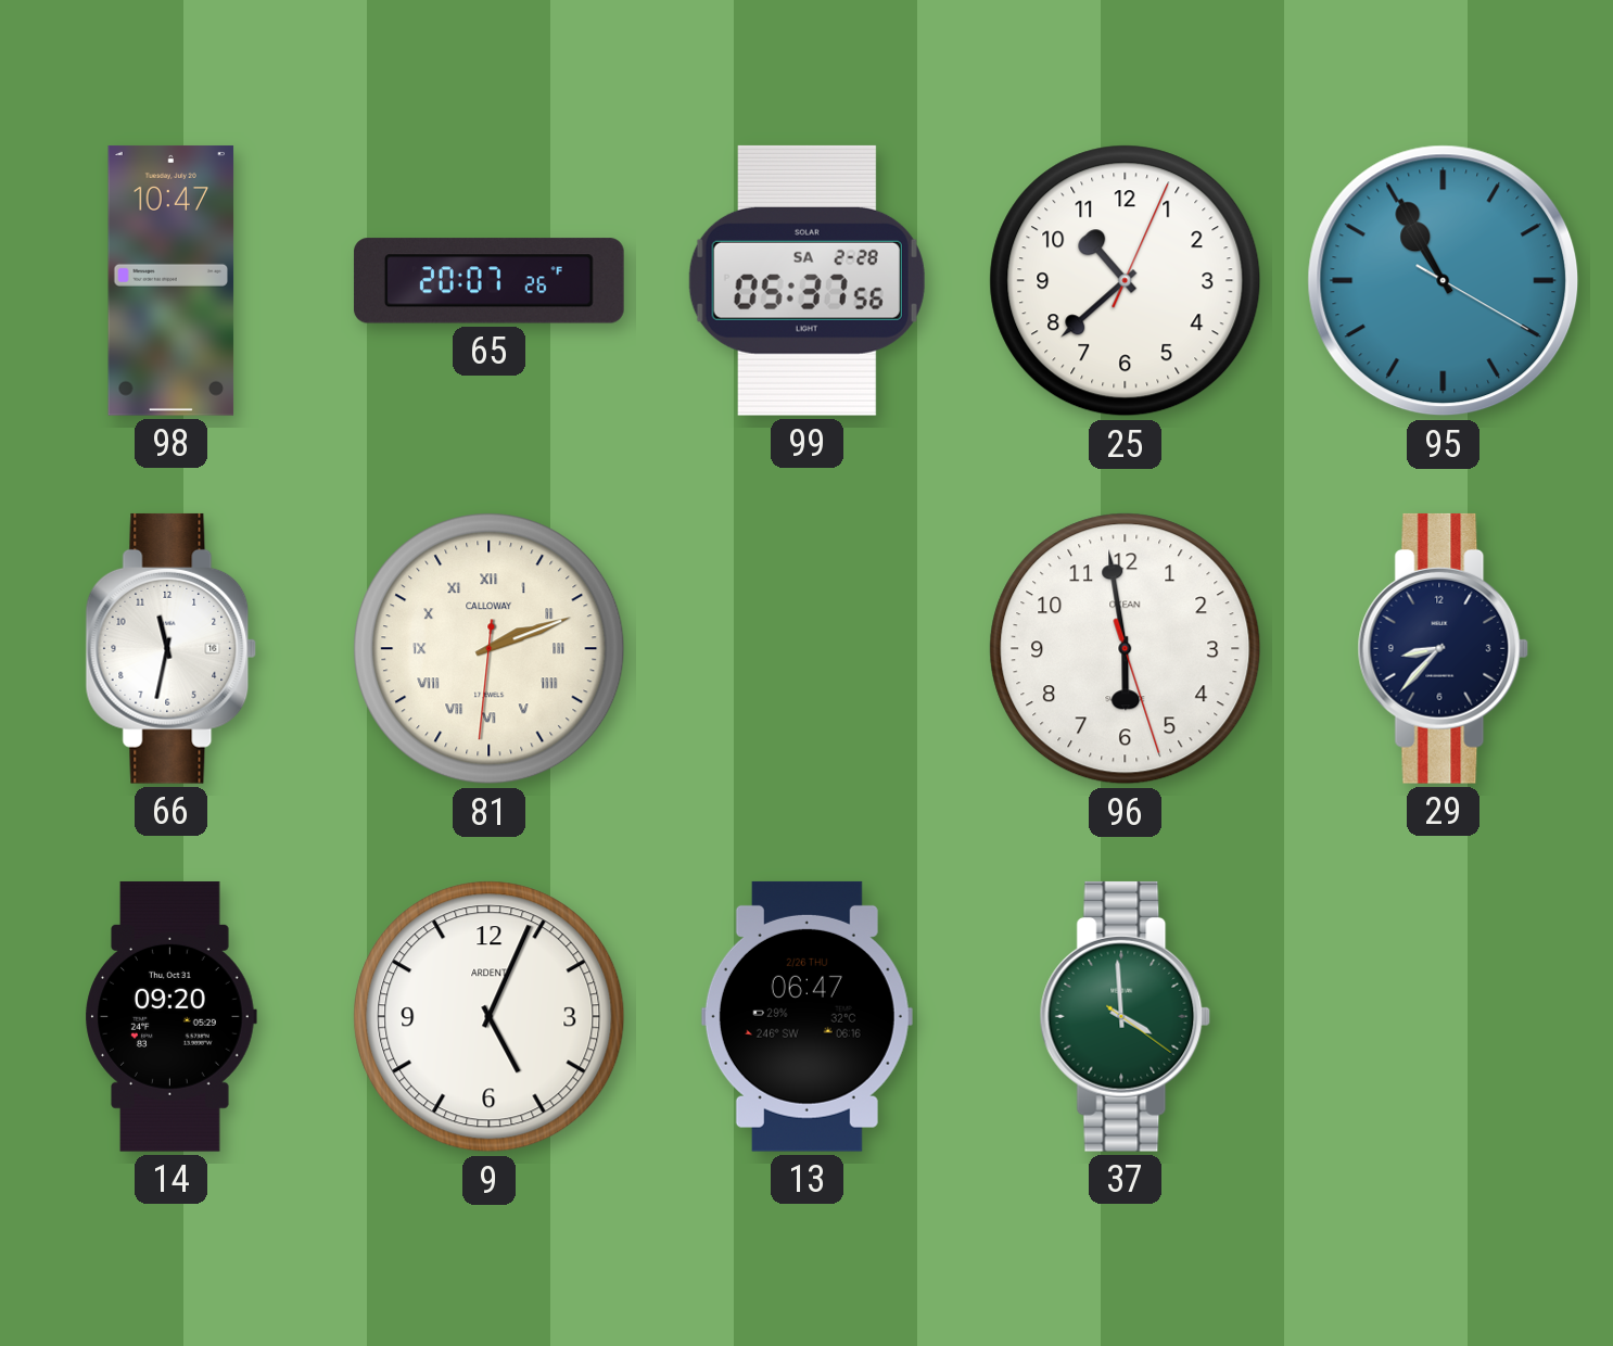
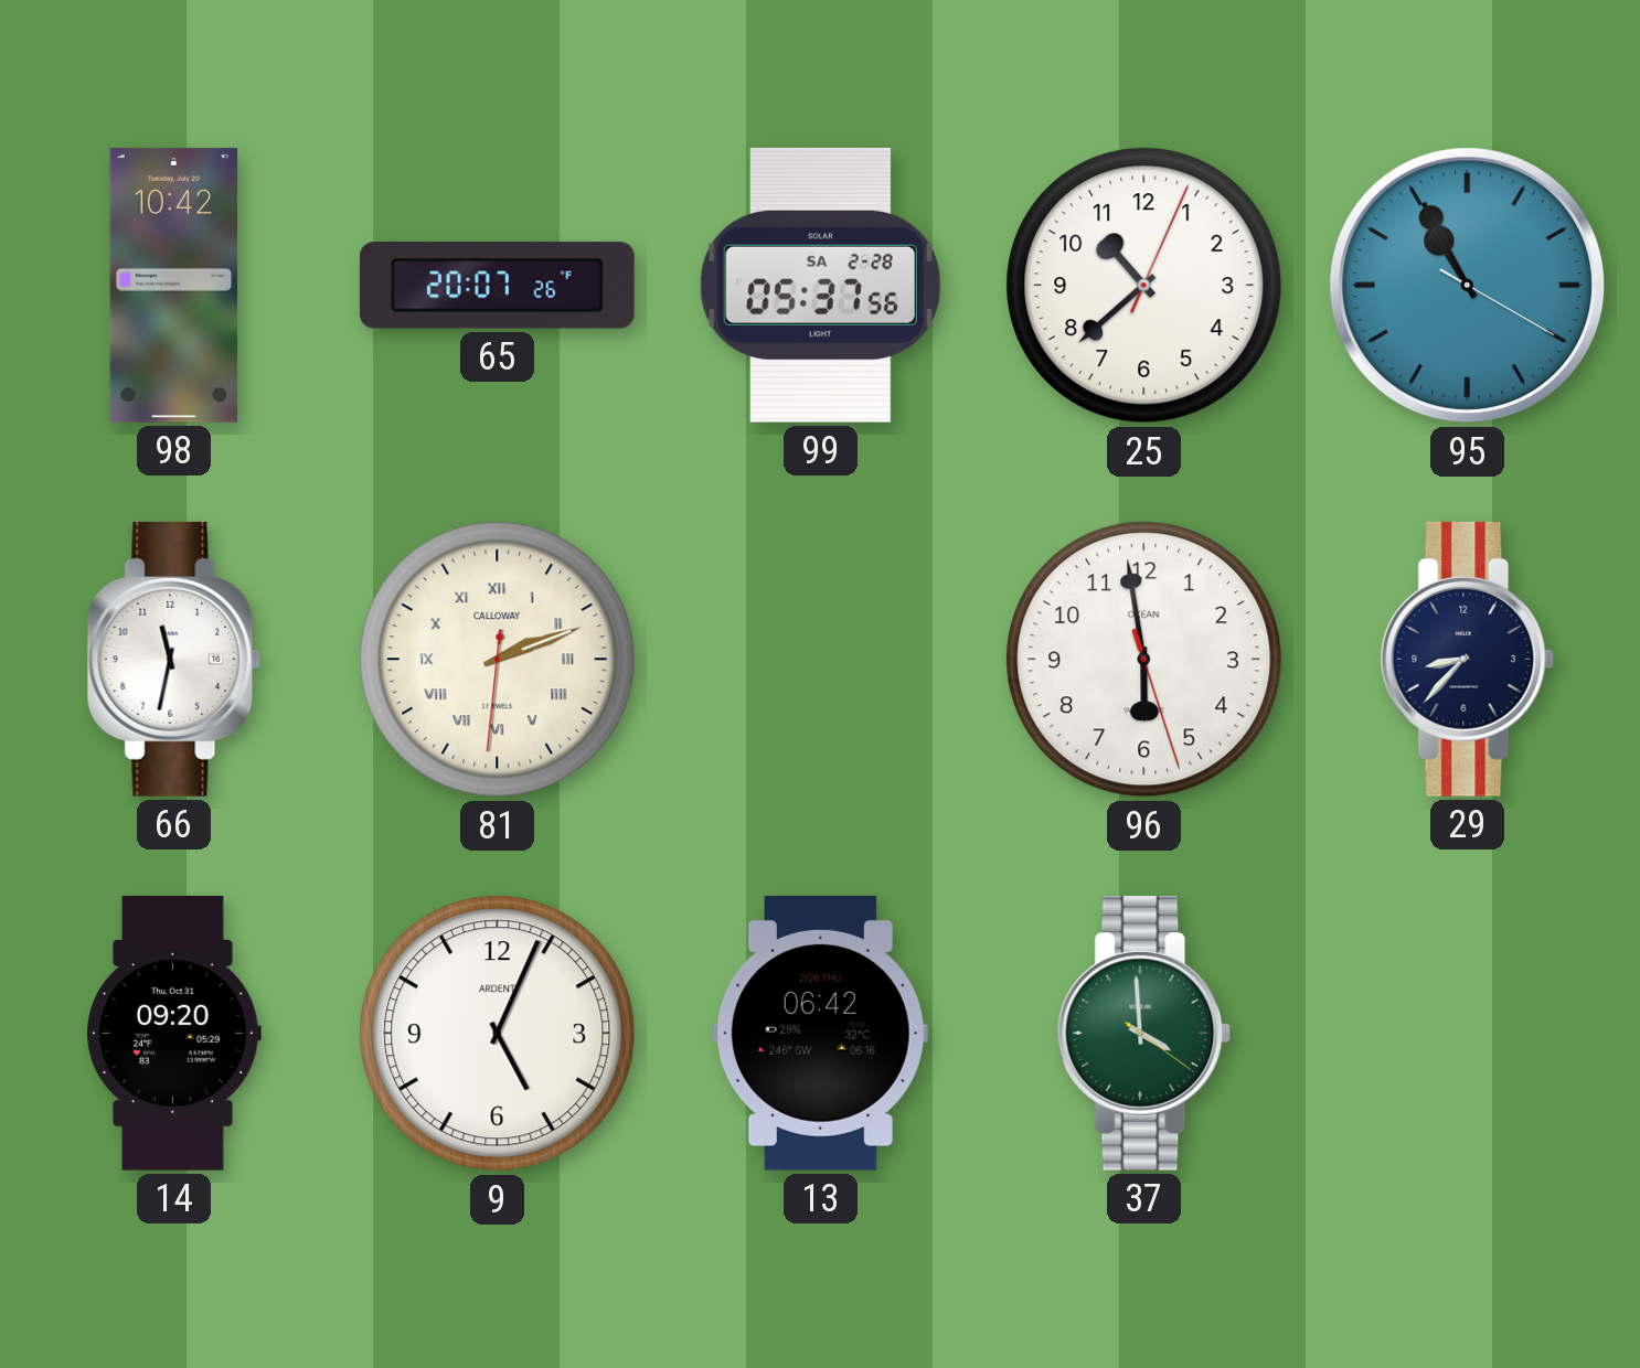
98: 10:47 -> 10:42 (174, 285)
13: 06:47 -> 06:42 (820, 1033)
